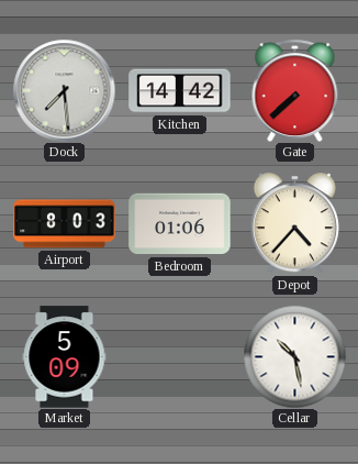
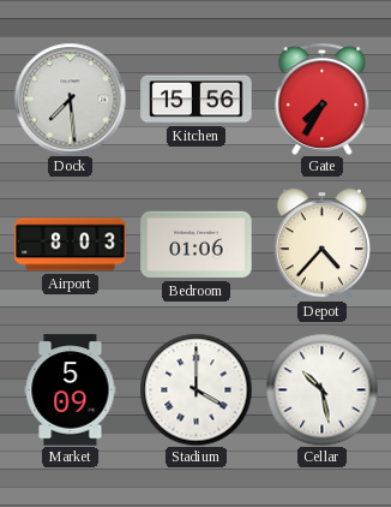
Kitchen: 14:42 -> 15:56 (197, 100)
Gate: 7:38 -> 7:35 (323, 99)
Stadium: none -> 4:00 (195, 389)
